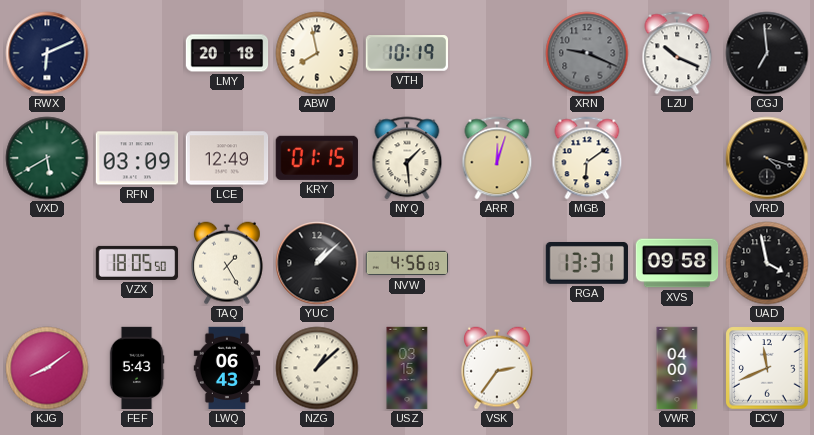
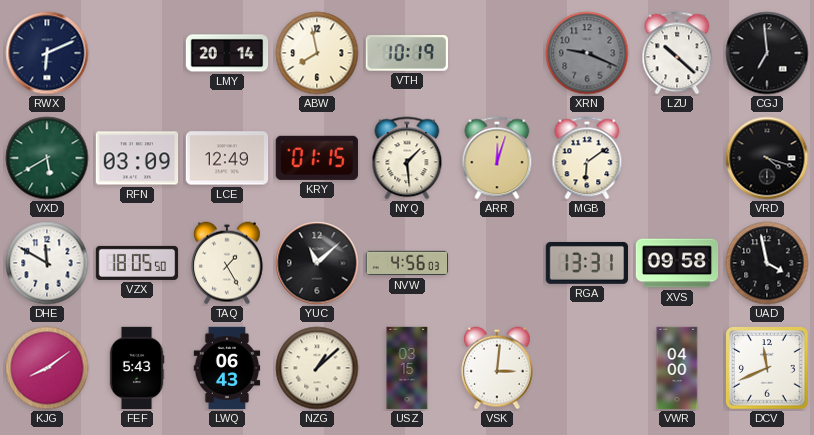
LMY: 20:18 -> 20:14 (227, 53)
LZU: 10:19 -> 10:22 (677, 53)
DHE: none -> 11:50 (47, 263)
YUC: 1:08 -> 11:08 (317, 263)
VSK: 2:36 -> 3:01 (498, 368)
